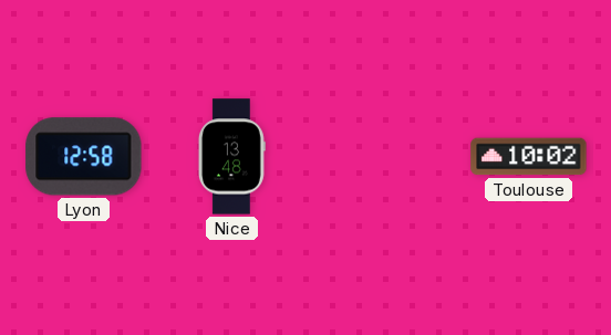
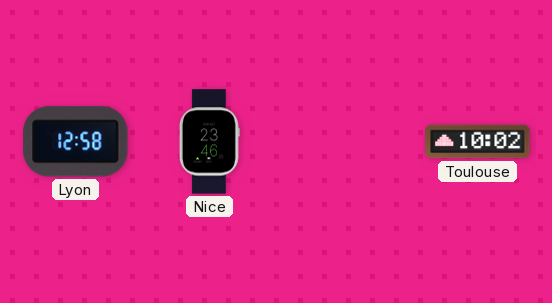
Nice: 13:48 -> 23:46 (209, 142)
